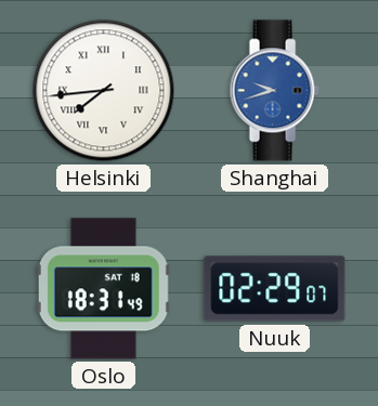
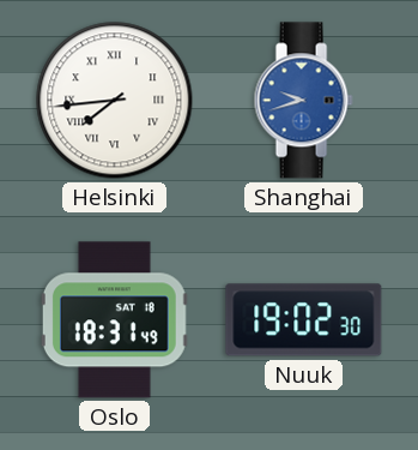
Nuuk: 02:29 -> 19:02 (304, 320)
